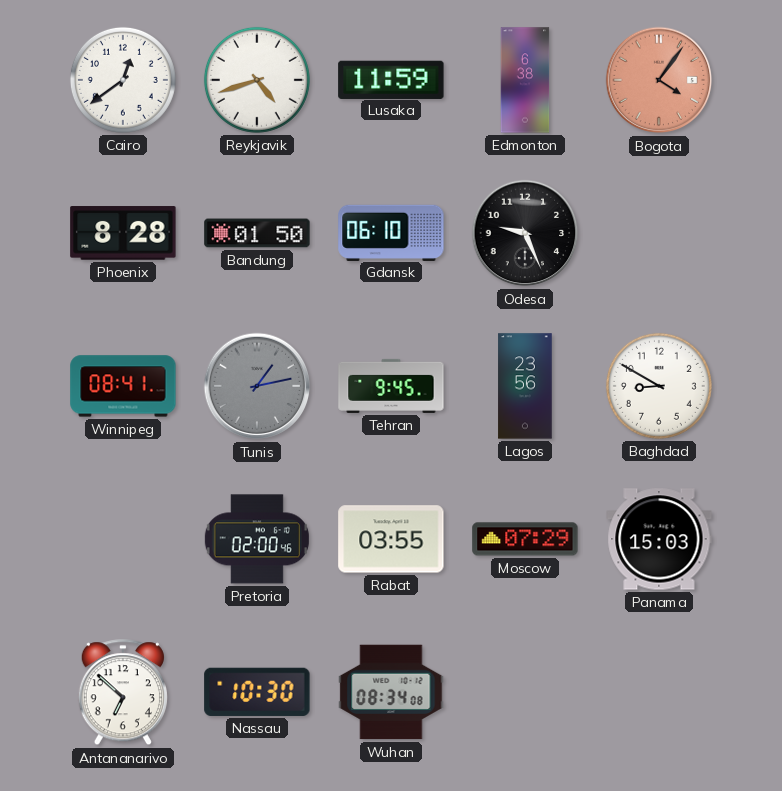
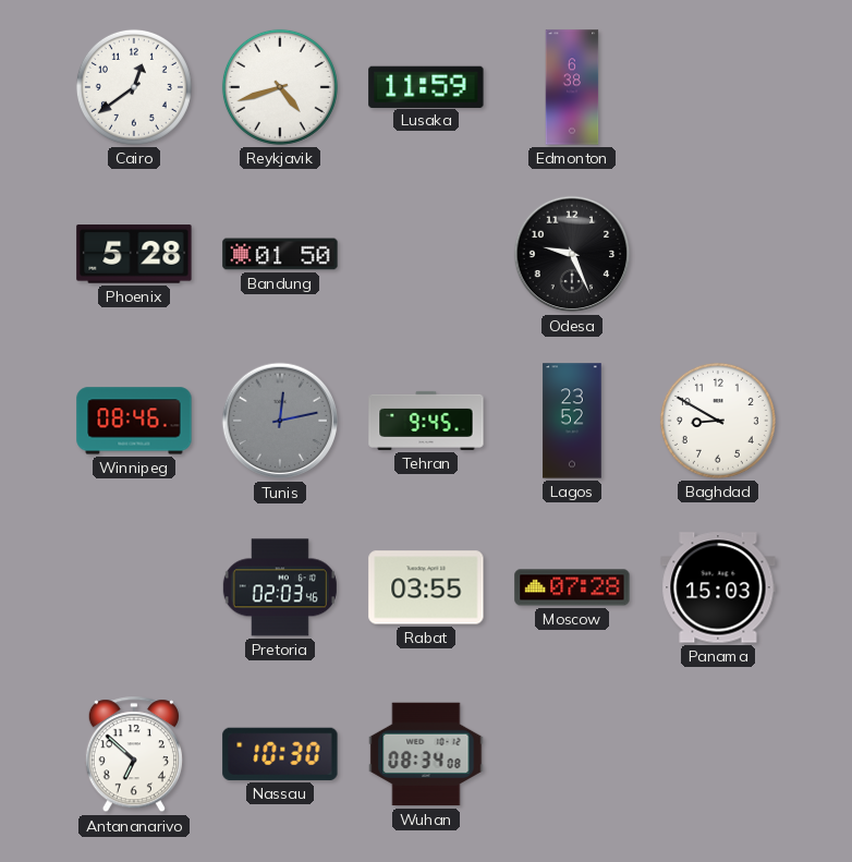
Bogota: 4:06 -> none (659, 80)
Phoenix: 8:28 -> 5:28 (134, 254)
Gdansk: 06:10 -> none (391, 232)
Winnipeg: 08:41 -> 08:46 (134, 421)
Tunis: 1:13 -> 12:13 (280, 421)
Lagos: 23:56 -> 23:52 (572, 421)
Pretoria: 02:00 -> 02:03 (280, 587)
Moscow: 07:29 -> 07:28 (572, 587)
